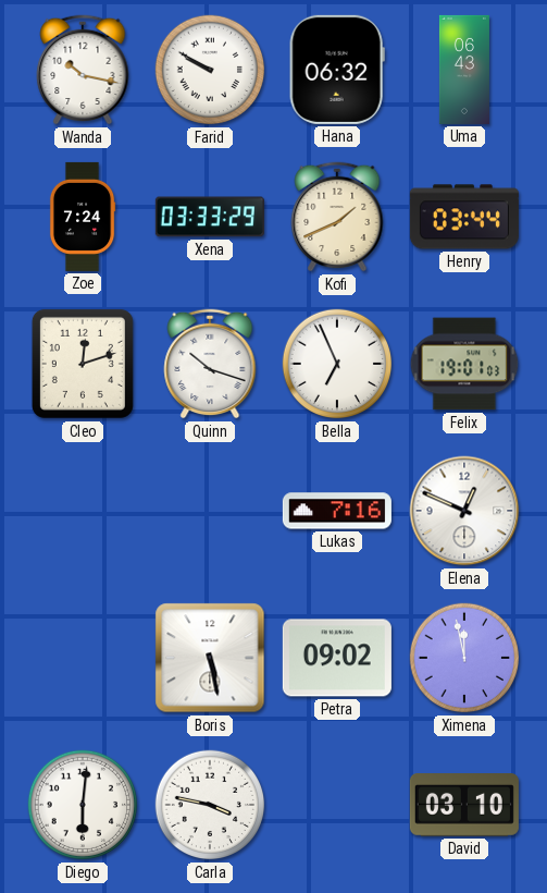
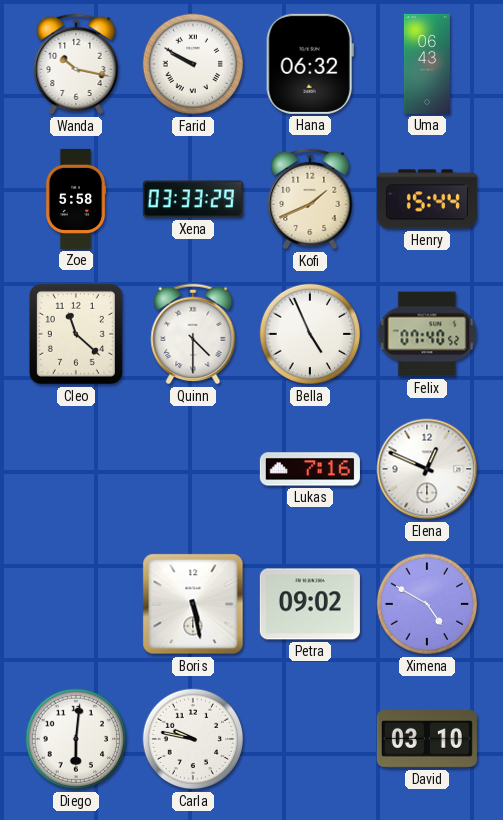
Zoe: 7:24 -> 5:58 (76, 199)
Henry: 03:44 -> 15:44 (427, 199)
Cleo: 12:12 -> 11:22 (76, 334)
Quinn: 10:18 -> 4:30 (193, 334)
Bella: 6:56 -> 4:56 (310, 334)
Felix: 19:01 -> 07:40 (427, 334)
Ximena: 11:58 -> 4:50 (427, 604)
Carla: 3:47 -> 9:47 (193, 739)
